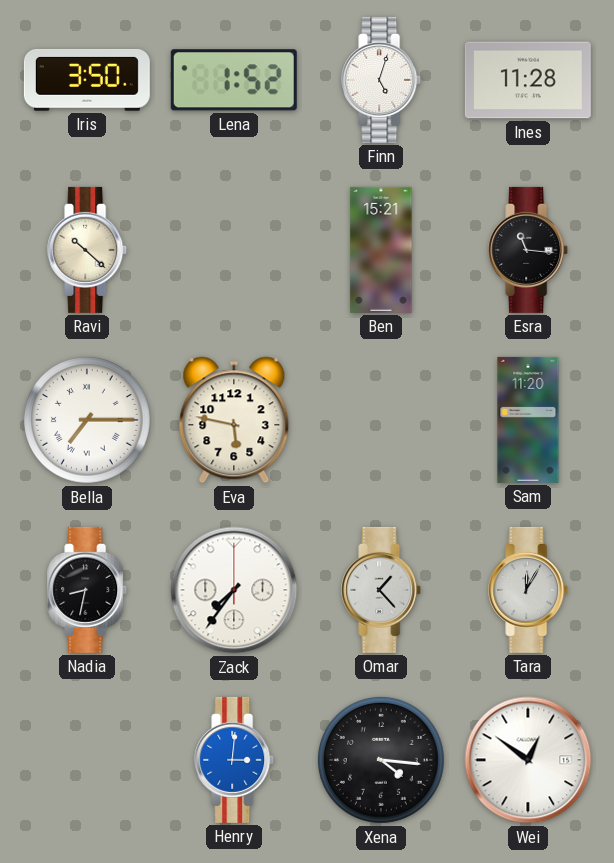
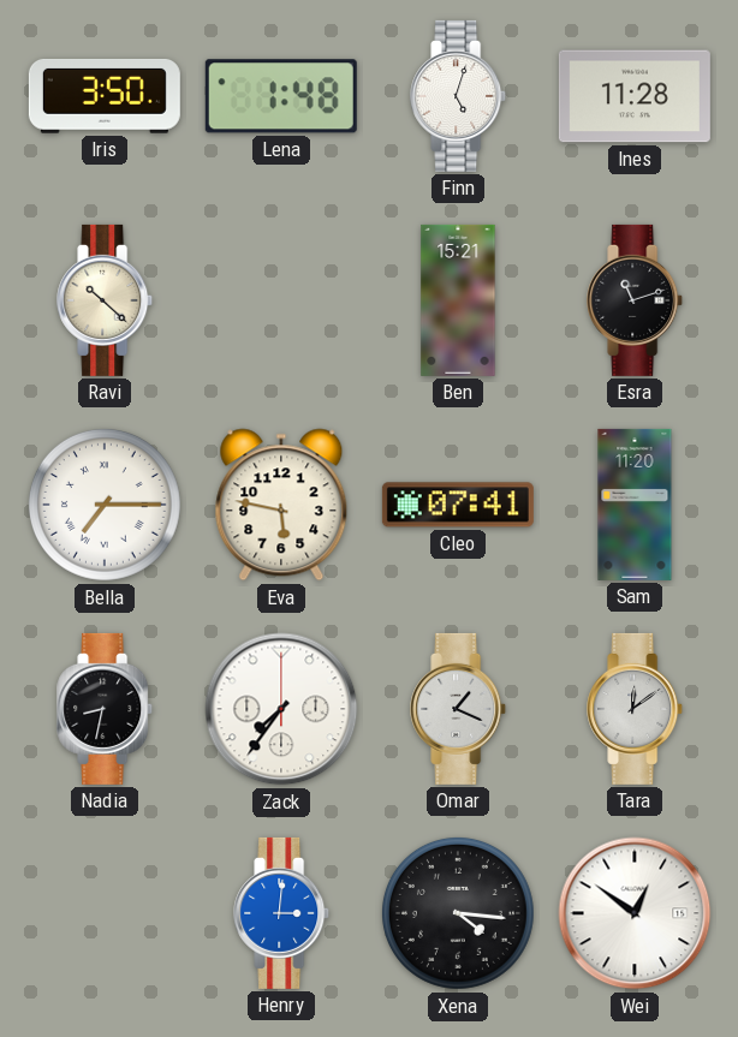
Lena: 1:52 -> 1:48 (281, 96)
Esra: 11:16 -> 11:12 (636, 300)
Cleo: none -> 07:41 (458, 505)
Omar: 1:23 -> 1:19 (459, 709)
Tara: 12:05 -> 12:09 (636, 709)
